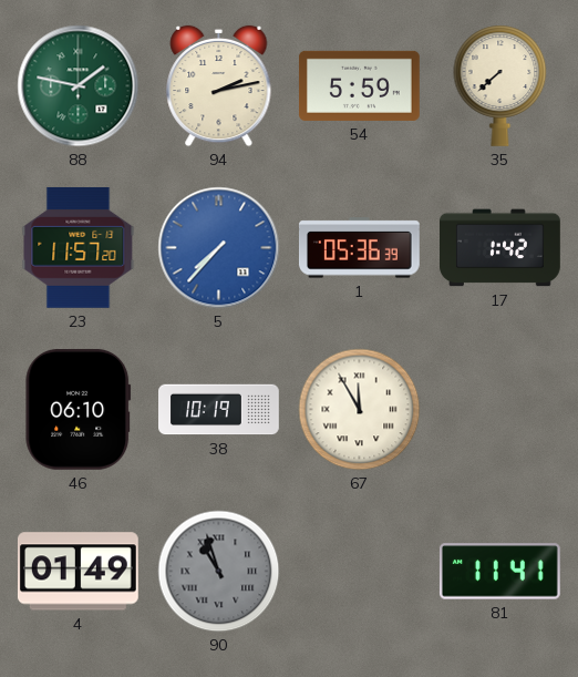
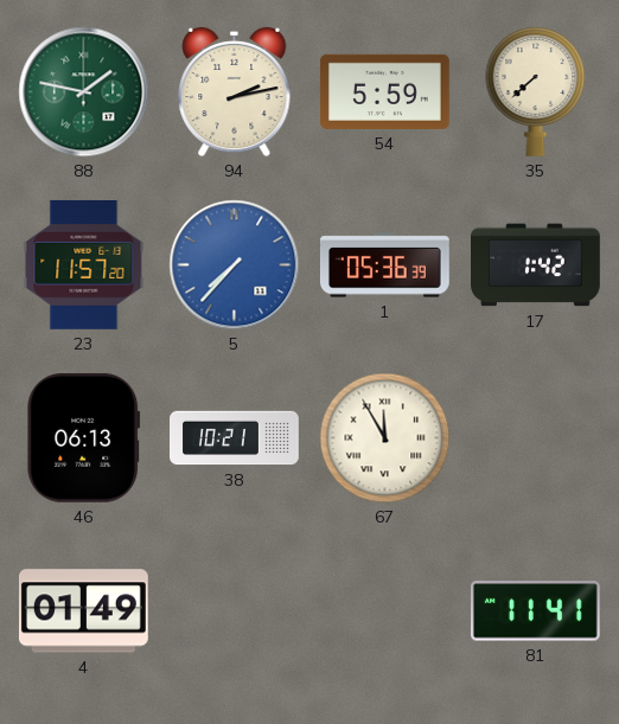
46: 06:10 -> 06:13 (84, 437)
38: 10:19 -> 10:21 (235, 438)
90: 10:57 -> none (219, 572)
